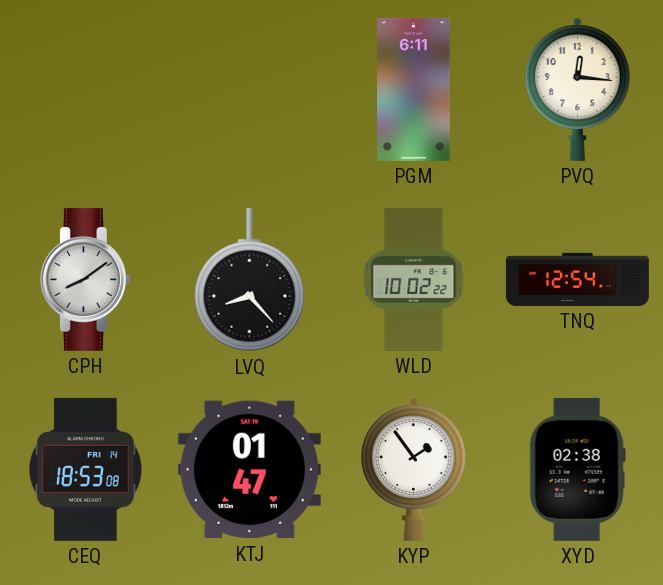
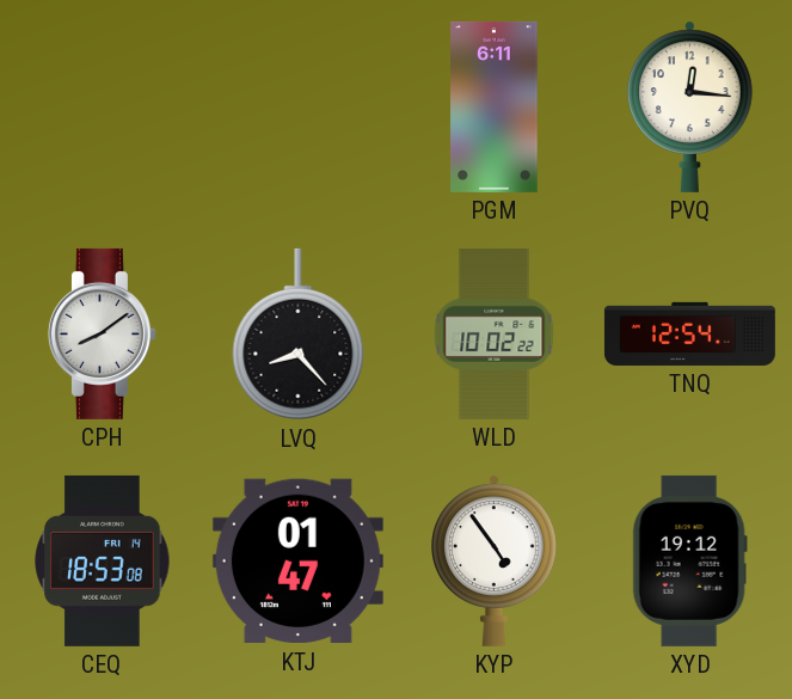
KYP: 1:54 -> 4:54 (495, 560)
XYD: 02:38 -> 19:12 (689, 560)
